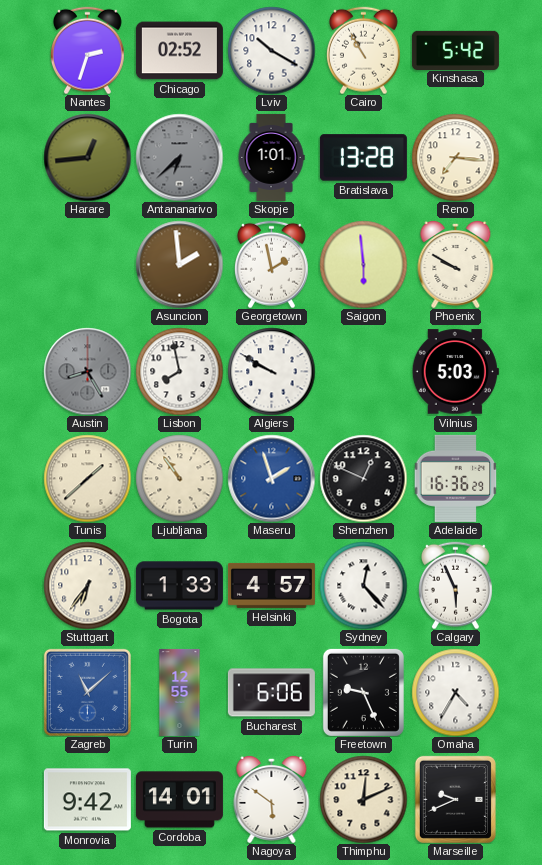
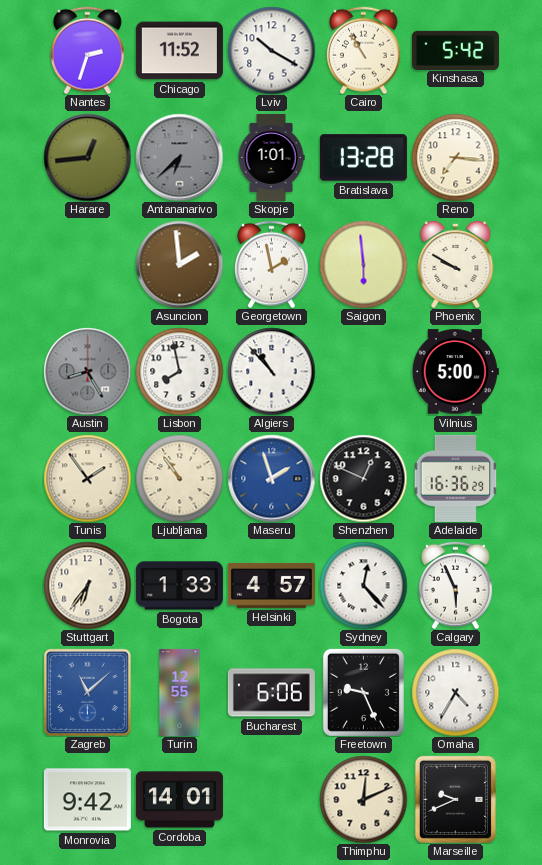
Chicago: 02:52 -> 11:52 (179, 51)
Algiers: 9:50 -> 10:53 (271, 371)
Vilnius: 5:03 -> 5:00 (455, 372)
Tunis: 1:38 -> 1:54 (87, 478)
Nagoya: 5:51 -> none (272, 799)
